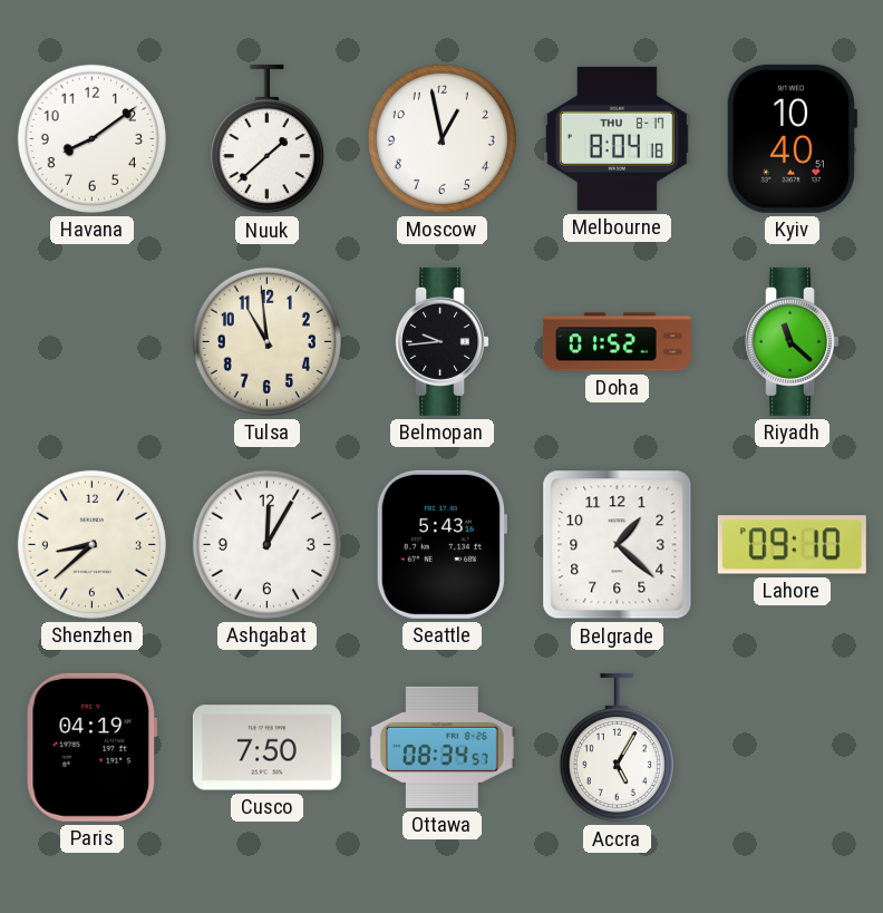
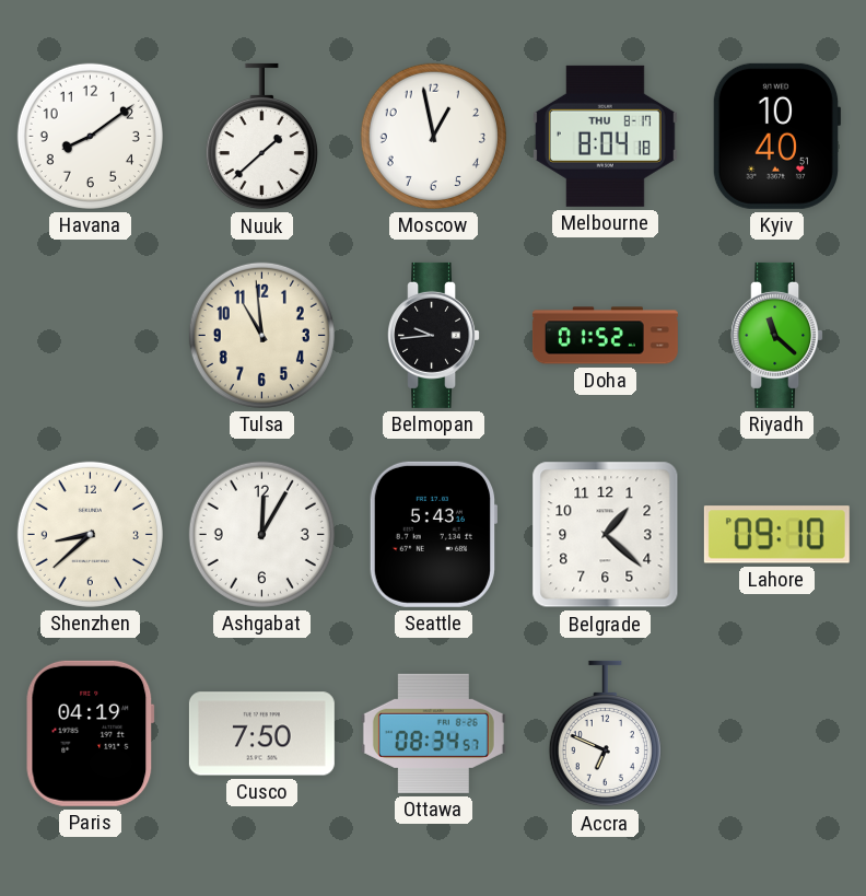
Accra: 5:05 -> 6:49 (605, 734)
